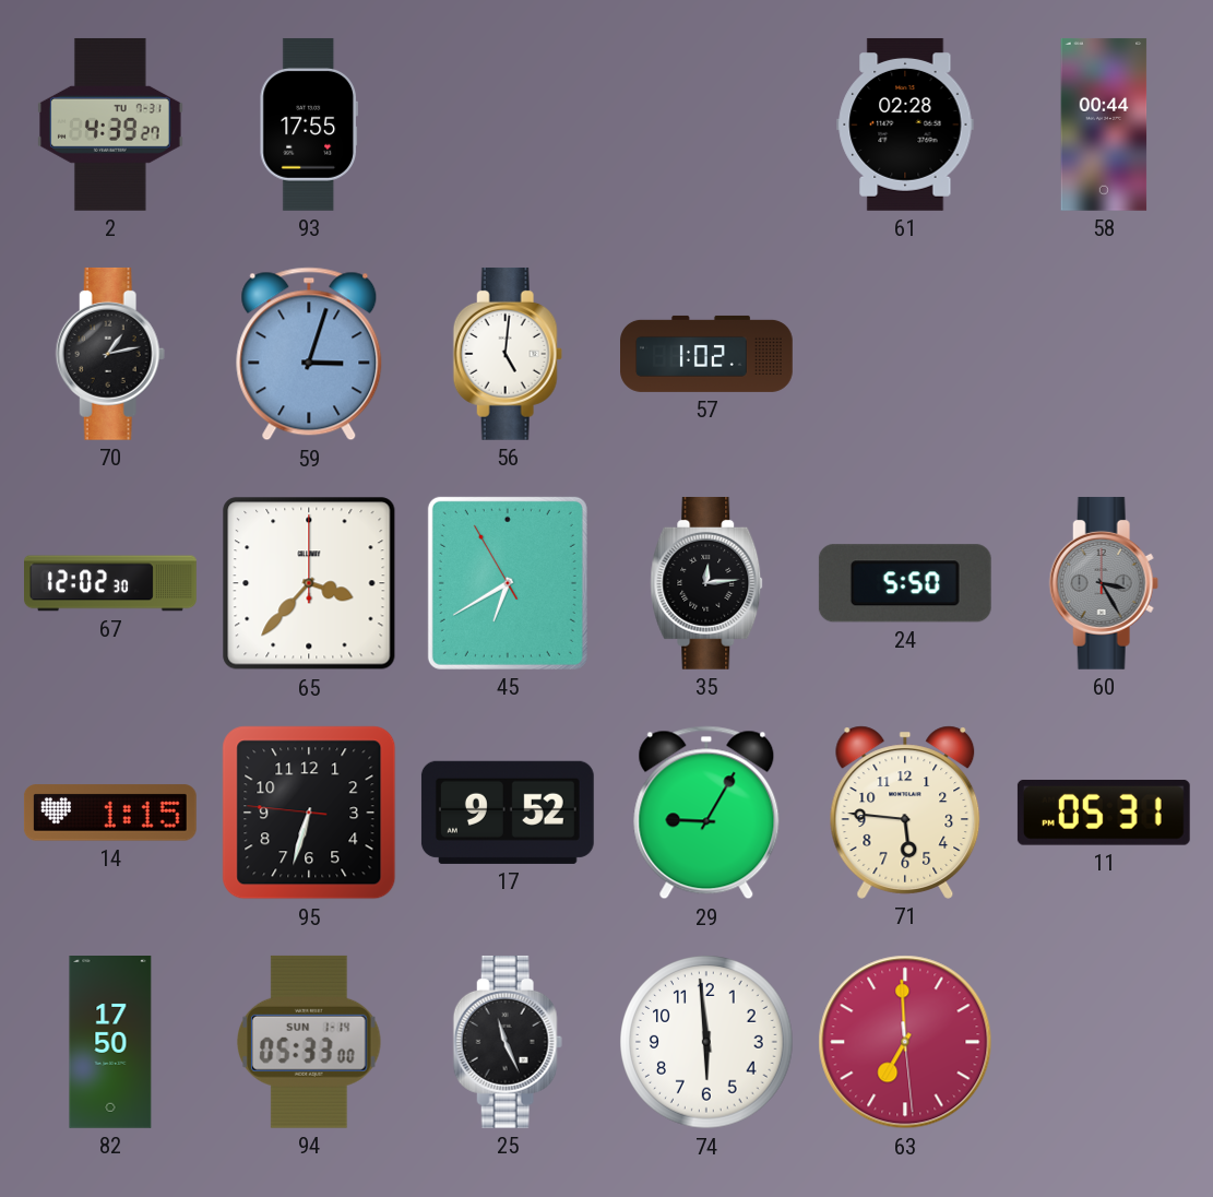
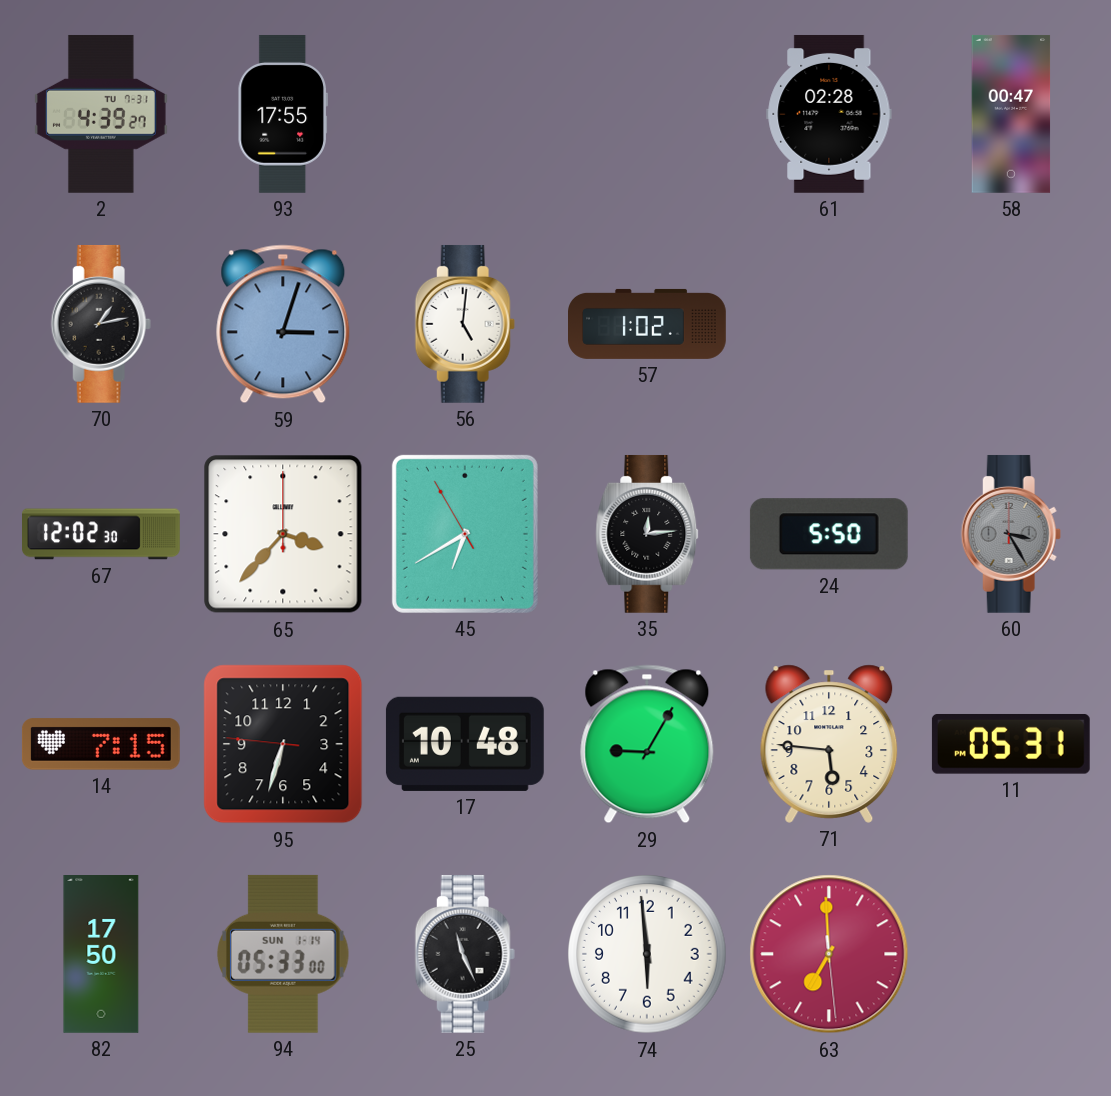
58: 00:44 -> 00:47 (1011, 114)
14: 1:15 -> 7:15 (101, 744)
17: 9:52 -> 10:48 (465, 744)
